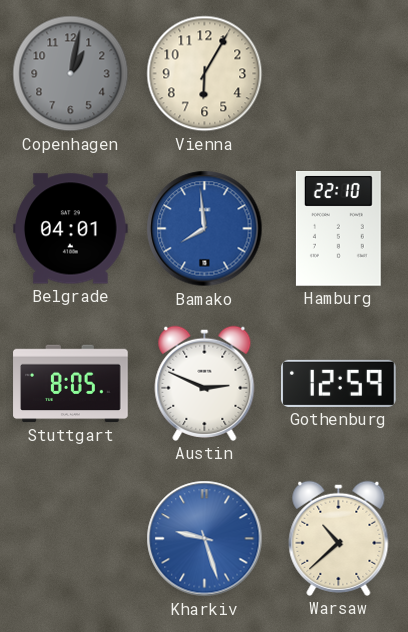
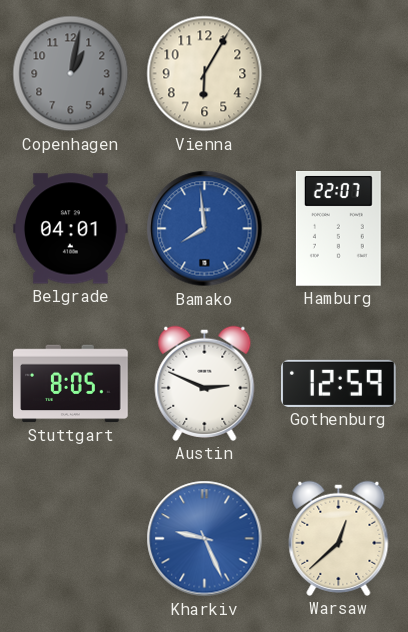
Hamburg: 22:10 -> 22:07 (338, 229)
Kharkiv: 9:27 -> 9:26 (205, 539)
Warsaw: 10:38 -> 12:38 (339, 538)
